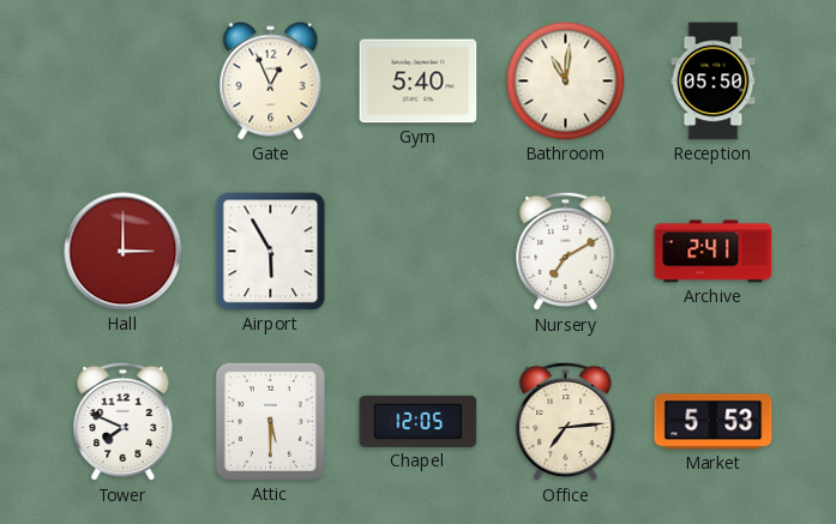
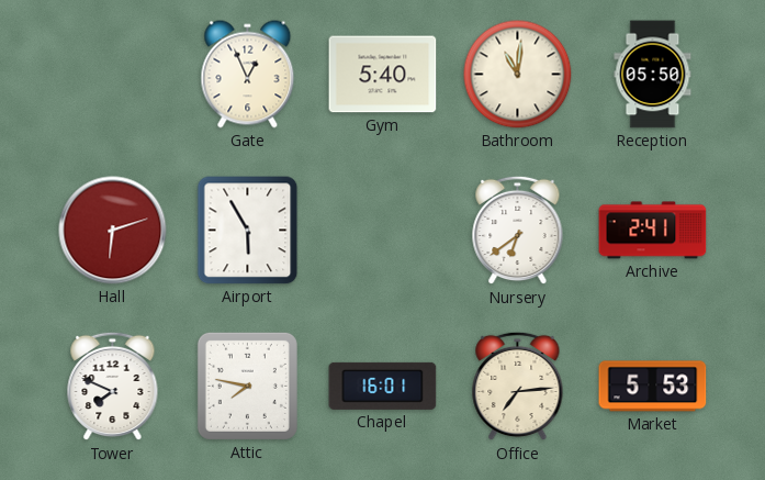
Hall: 3:00 -> 6:12 (113, 231)
Nursery: 7:10 -> 6:39 (518, 231)
Attic: 5:30 -> 7:47 (247, 386)
Chapel: 12:05 -> 16:01 (383, 386)
